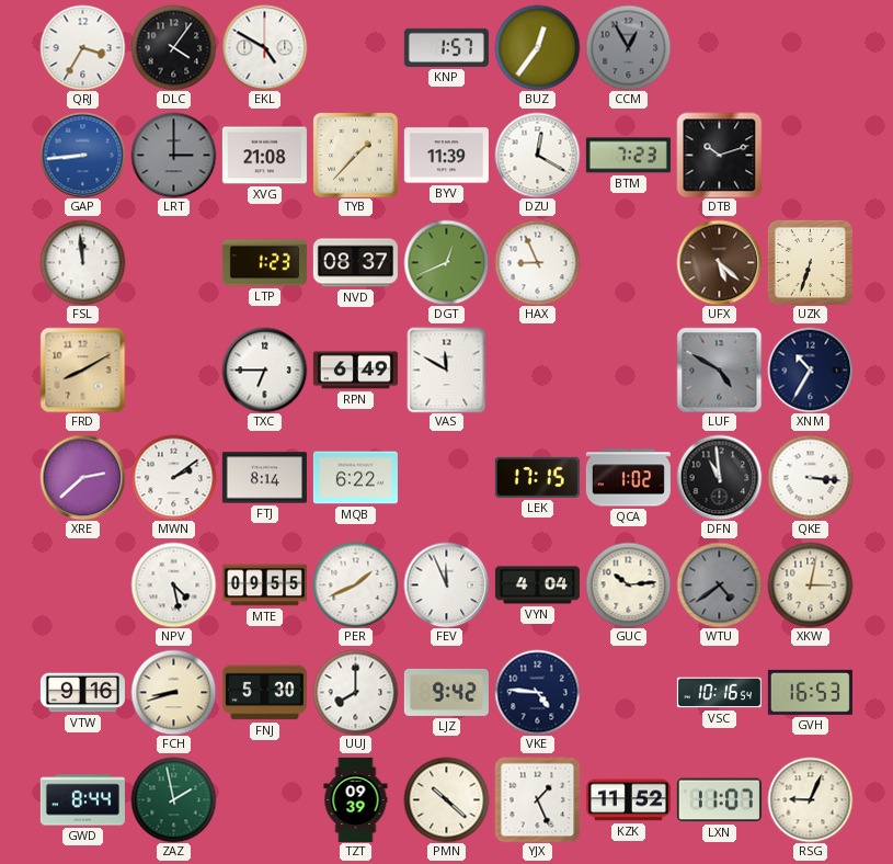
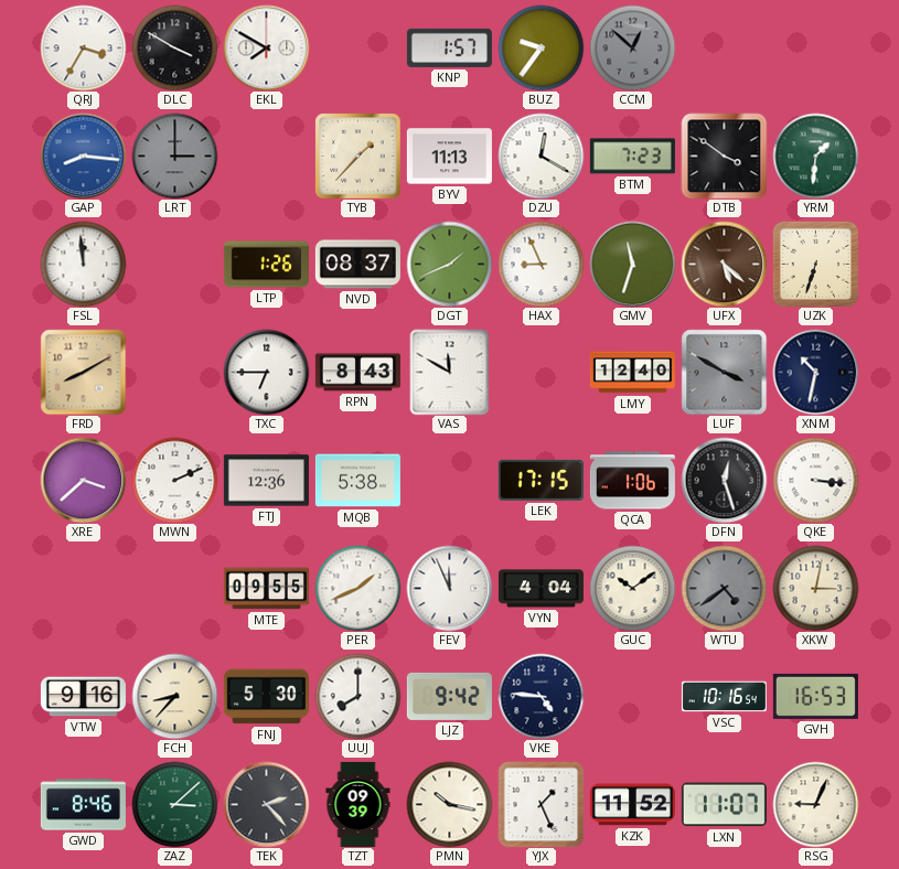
DLC: 4:06 -> 3:50 (174, 47)
EKL: 4:50 -> 7:50 (266, 47)
BUZ: 12:36 -> 9:36 (541, 47)
CCM: 12:55 -> 12:52 (632, 47)
GAP: 8:44 -> 8:16 (83, 155)
XVG: 21:08 -> none (264, 156)
BYV: 11:39 -> 11:13 (449, 157)
DTB: 10:12 -> 3:51 (724, 155)
YRM: none -> 1:31 (815, 155)
LTP: 1:23 -> 1:26 (266, 265)
DGT: 12:41 -> 1:41 (449, 264)
GMV: none -> 11:33 (632, 264)
RPN: 6:49 -> 8:43 (357, 373)
LMY: none -> 12:40 (632, 373)
LUF: 4:50 -> 3:50 (724, 372)
XNM: 10:35 -> 10:32 (815, 372)
XRE: 2:38 -> 3:38 (83, 480)
MWN: 2:09 -> 2:11 (174, 480)
FTJ: 8:14 -> 12:36 (266, 481)
MQB: 6:22 -> 5:38 (357, 481)
QCA: 1:02 -> 1:06 (632, 481)
DFN: 10:59 -> 12:27 (724, 480)
NPV: 4:28 -> none (173, 584)
GUC: 10:14 -> 10:09 (632, 588)
FCH: 8:42 -> 8:37 (174, 696)
GWD: 8:44 -> 8:46 (83, 805)
ZAZ: 1:58 -> 3:08 (174, 804)
TEK: none -> 2:23 (266, 804)
PMN: 10:22 -> 10:17 (449, 804)
